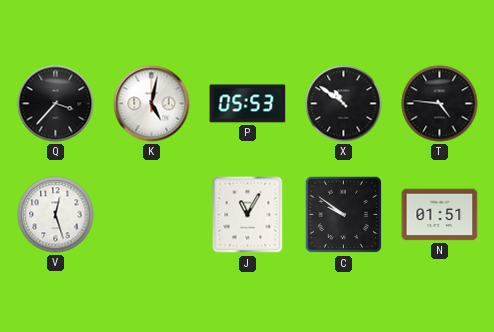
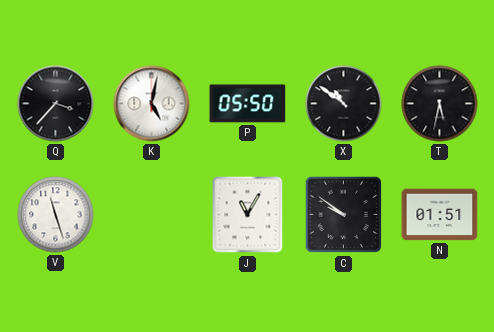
P: 05:53 -> 05:50 (248, 104)
T: 4:46 -> 5:32 (440, 104)
V: 12:27 -> 11:27 (56, 215)
